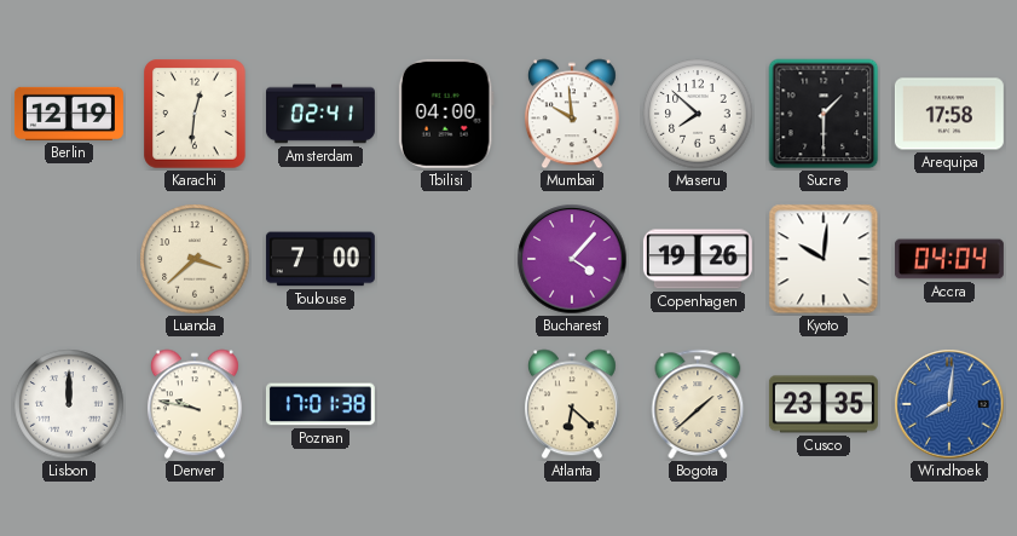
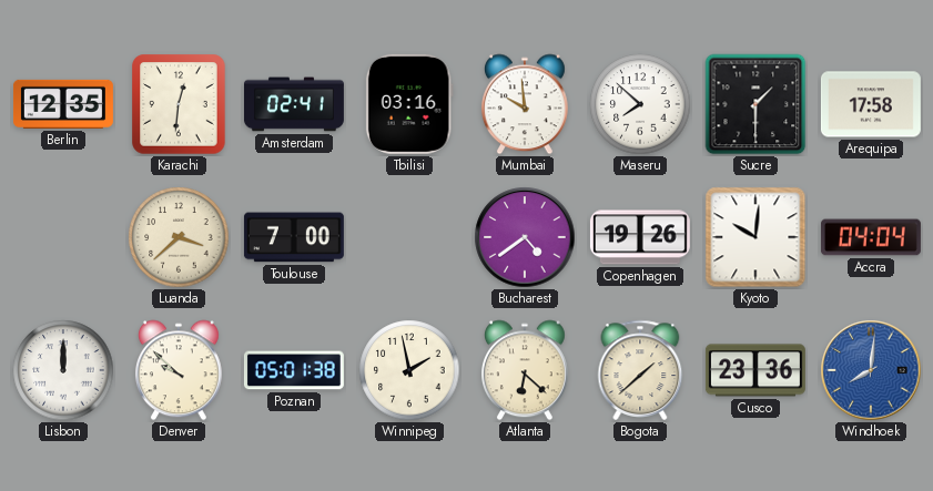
Berlin: 12:19 -> 12:35 (63, 104)
Tbilisi: 04:00 -> 03:16 (409, 104)
Bucharest: 4:07 -> 4:39 (525, 237)
Denver: 9:47 -> 9:52 (179, 370)
Poznan: 17:01 -> 05:01 (294, 370)
Winnipeg: none -> 1:58 (409, 370)
Cusco: 23:35 -> 23:36 (755, 370)
